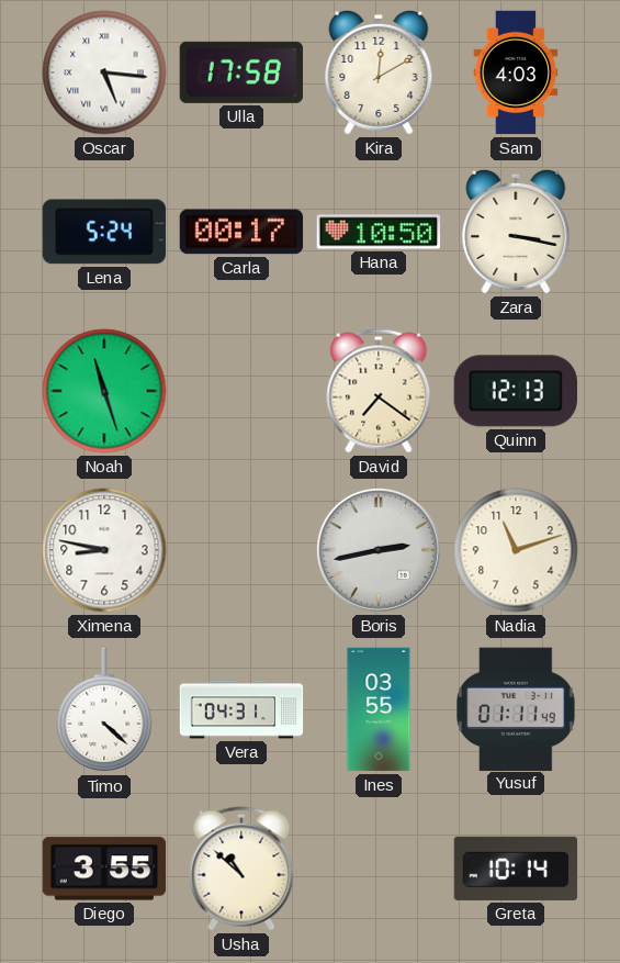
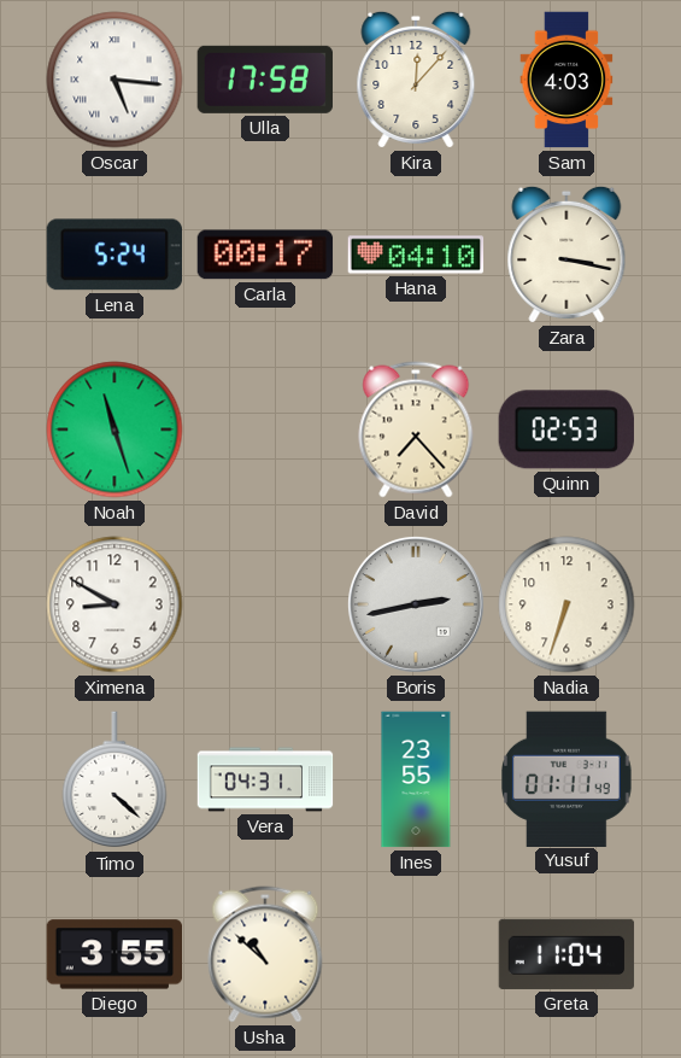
Kira: 12:10 -> 12:07 (416, 80)
Hana: 10:50 -> 04:10 (416, 255)
David: 7:21 -> 7:23 (416, 429)
Quinn: 12:13 -> 02:53 (566, 429)
Ximena: 8:47 -> 8:50 (115, 604)
Nadia: 11:12 -> 6:33 (566, 604)
Ines: 03:55 -> 23:55 (416, 779)
Greta: 10:14 -> 11:04 (566, 954)
